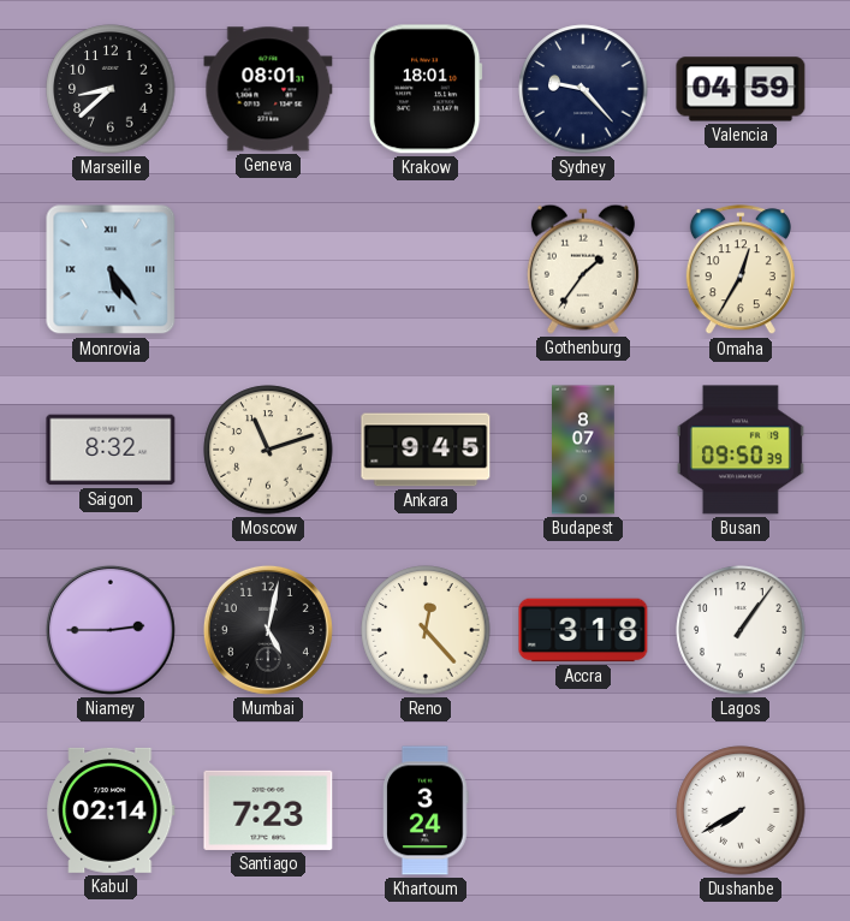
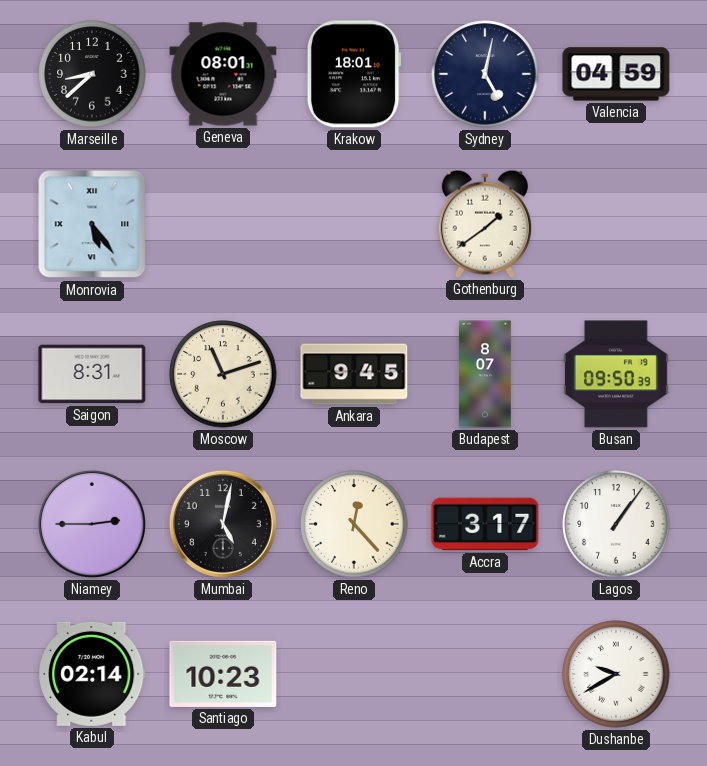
Sydney: 9:23 -> 5:02 (485, 74)
Gothenburg: 1:36 -> 1:39 (485, 224)
Omaha: 12:35 -> none (741, 271)
Saigon: 8:32 -> 8:31 (92, 374)
Accra: 3:18 -> 3:17 (485, 524)
Santiago: 7:23 -> 10:23 (223, 674)
Khartoum: 3:24 -> none (426, 810)
Dushanbe: 7:40 -> 9:40 (616, 674)
